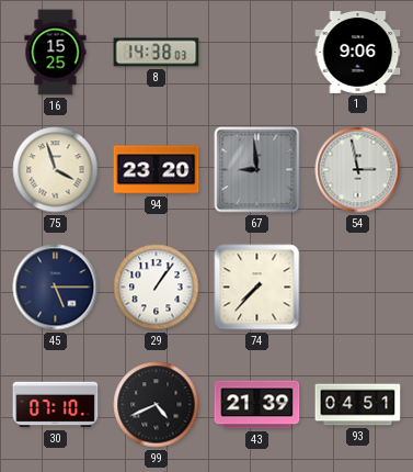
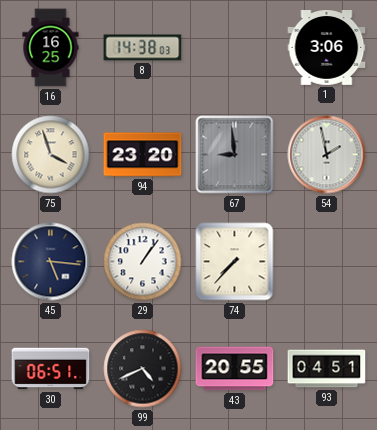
16: 15:25 -> 16:25 (51, 48)
1: 9:06 -> 3:06 (327, 48)
54: 2:58 -> 1:58 (327, 155)
45: 5:15 -> 5:16 (51, 262)
30: 07:10 -> 06:51 (51, 369)
43: 21:39 -> 20:55 (235, 369)
